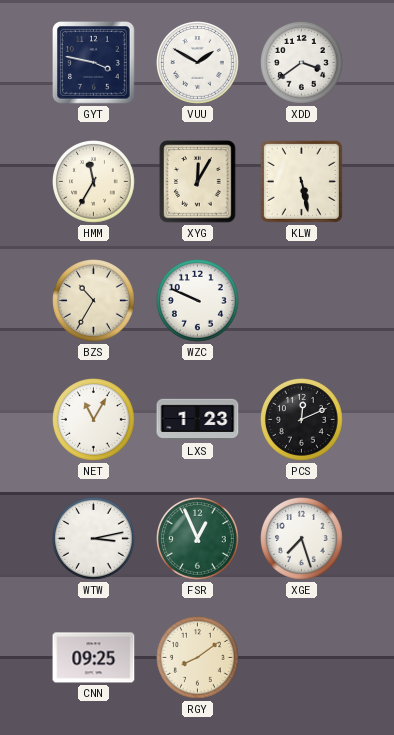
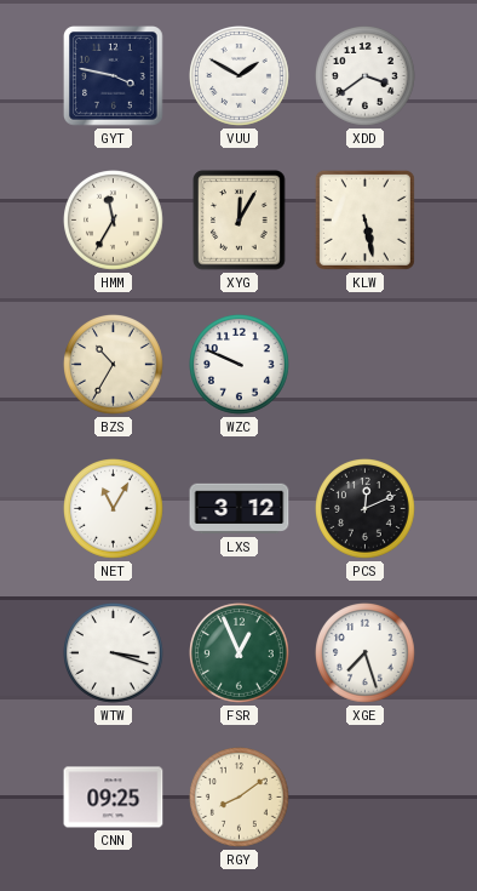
LXS: 1:23 -> 3:12 (240, 509)
WTW: 3:13 -> 3:18 (114, 653)
